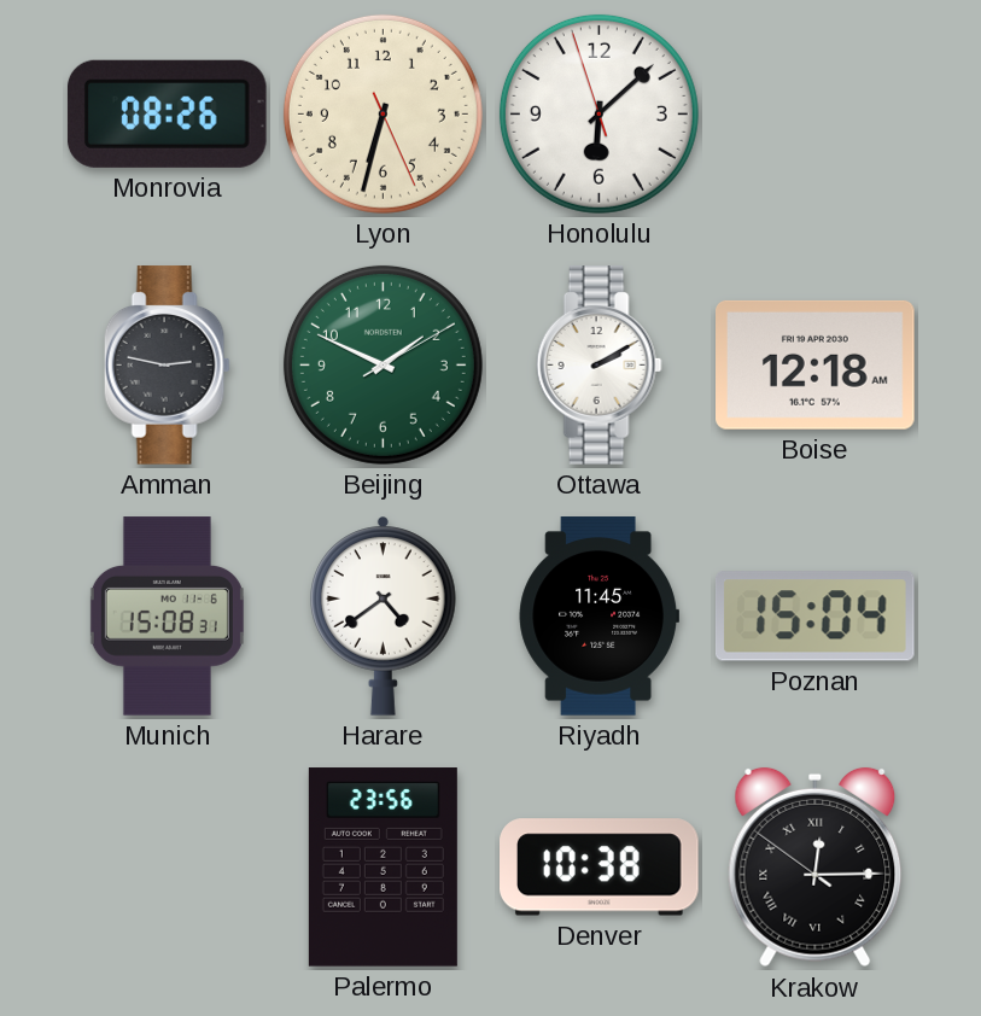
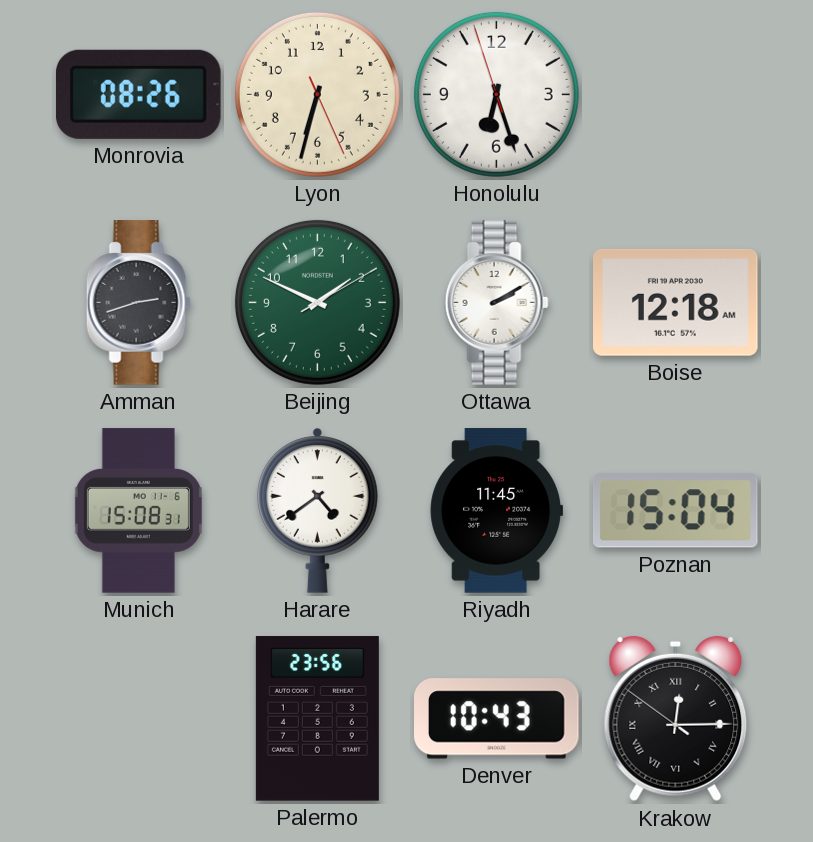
Honolulu: 6:07 -> 6:26 (496, 94)
Amman: 2:47 -> 2:42 (138, 303)
Denver: 10:38 -> 10:43 (497, 719)
